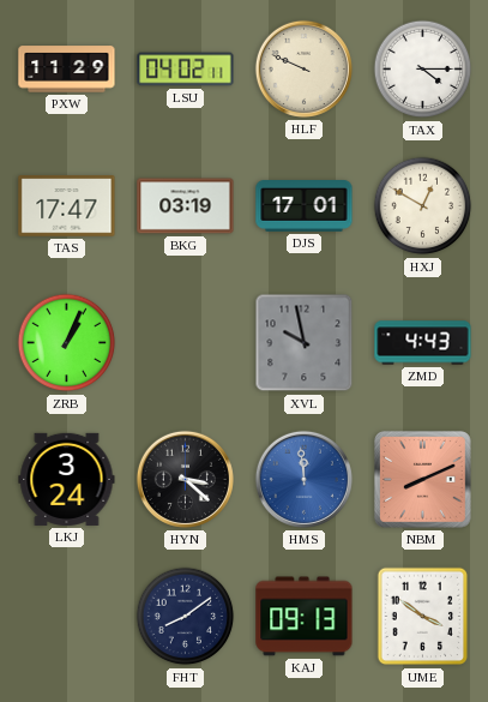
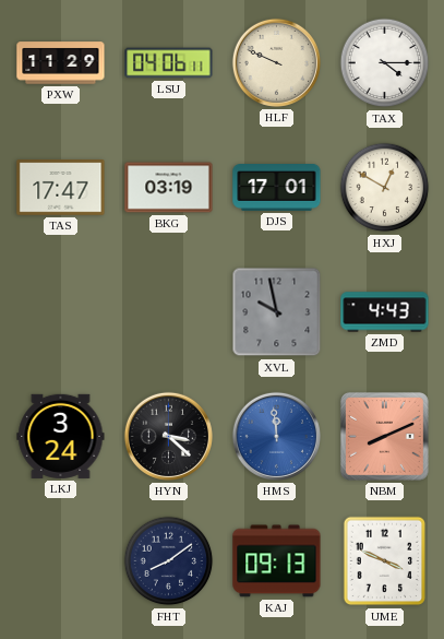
LSU: 04:02 -> 04:06 (169, 63)
ZRB: 1:04 -> none (67, 343)
UME: 3:51 -> 3:49 (385, 561)
